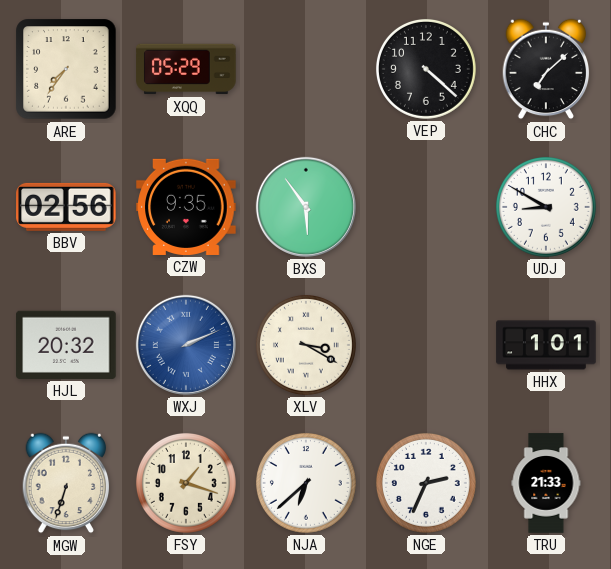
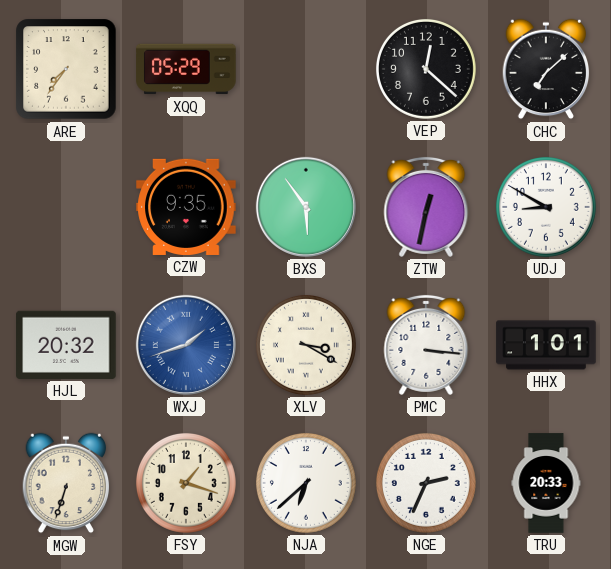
VEP: 4:22 -> 12:22 (426, 69)
BBV: 02:56 -> none (66, 207)
ZTW: none -> 12:32 (426, 207)
WXJ: 2:11 -> 1:42 (186, 345)
PMC: none -> 3:16 (426, 345)
TRU: 21:33 -> 20:33 (546, 483)
